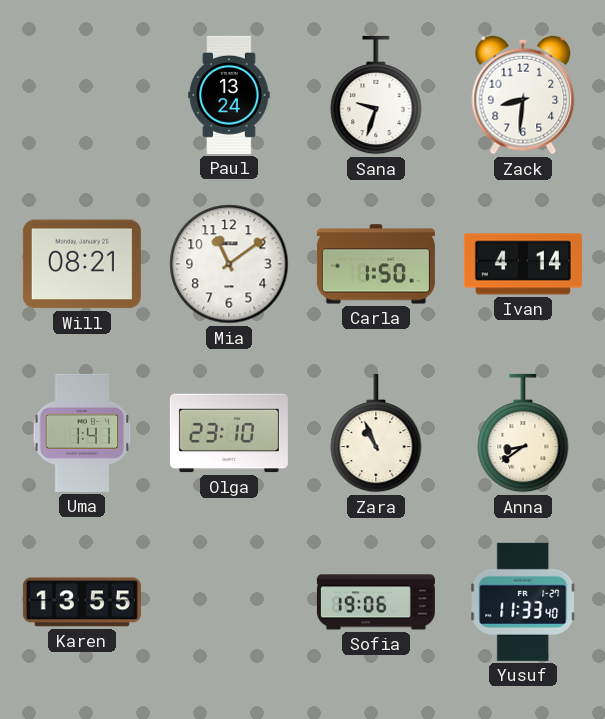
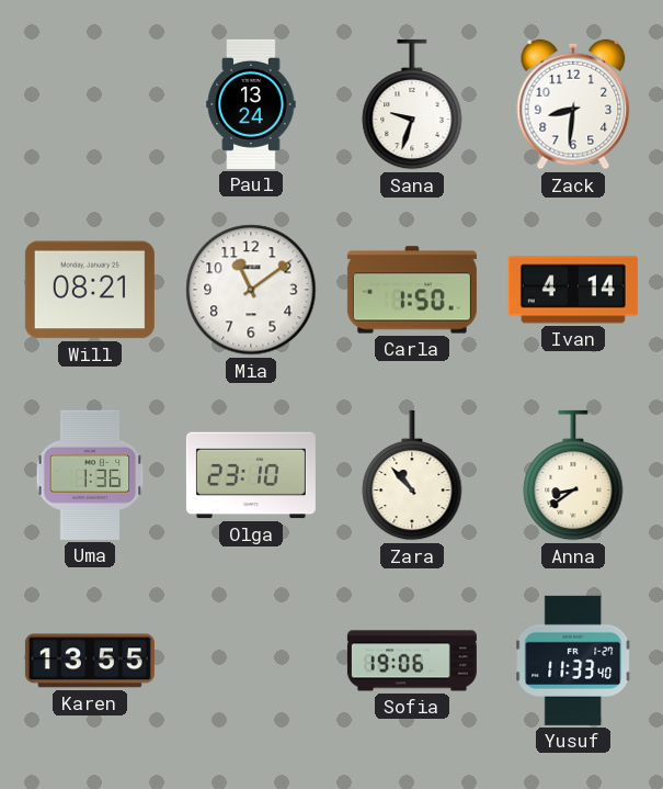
Uma: 1:41 -> 1:36 (90, 475)
Zara: 10:56 -> 10:53 (412, 475)
